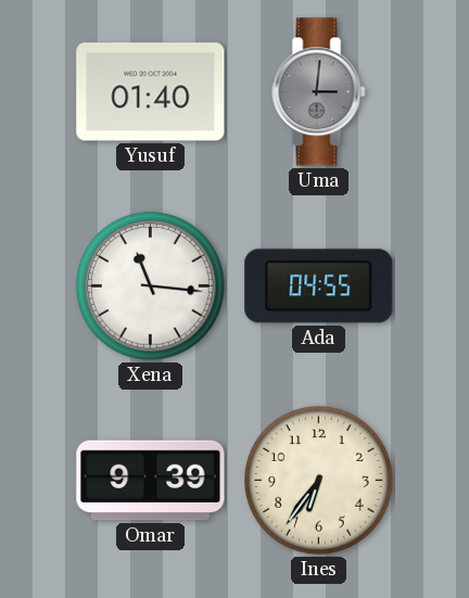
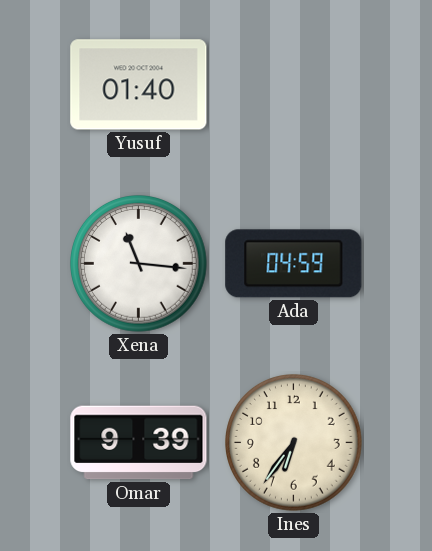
Uma: 3:01 -> none (319, 92)
Ada: 04:55 -> 04:59 (294, 264)
